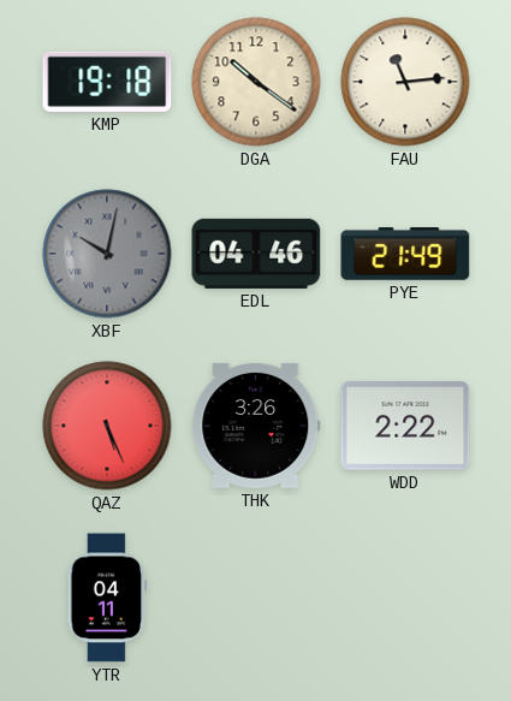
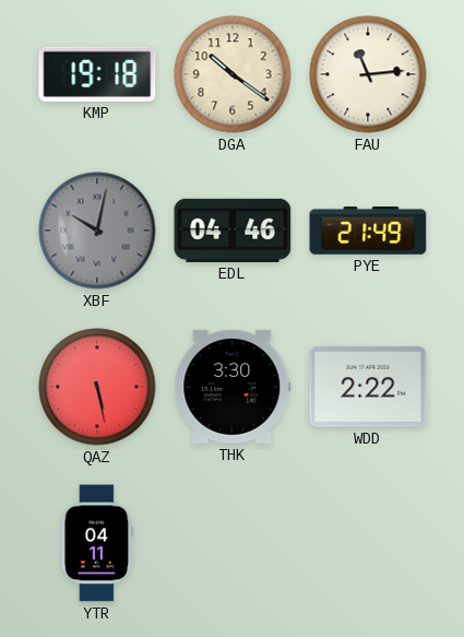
QAZ: 5:26 -> 5:28 (97, 387)
THK: 3:26 -> 3:30 (233, 387)
